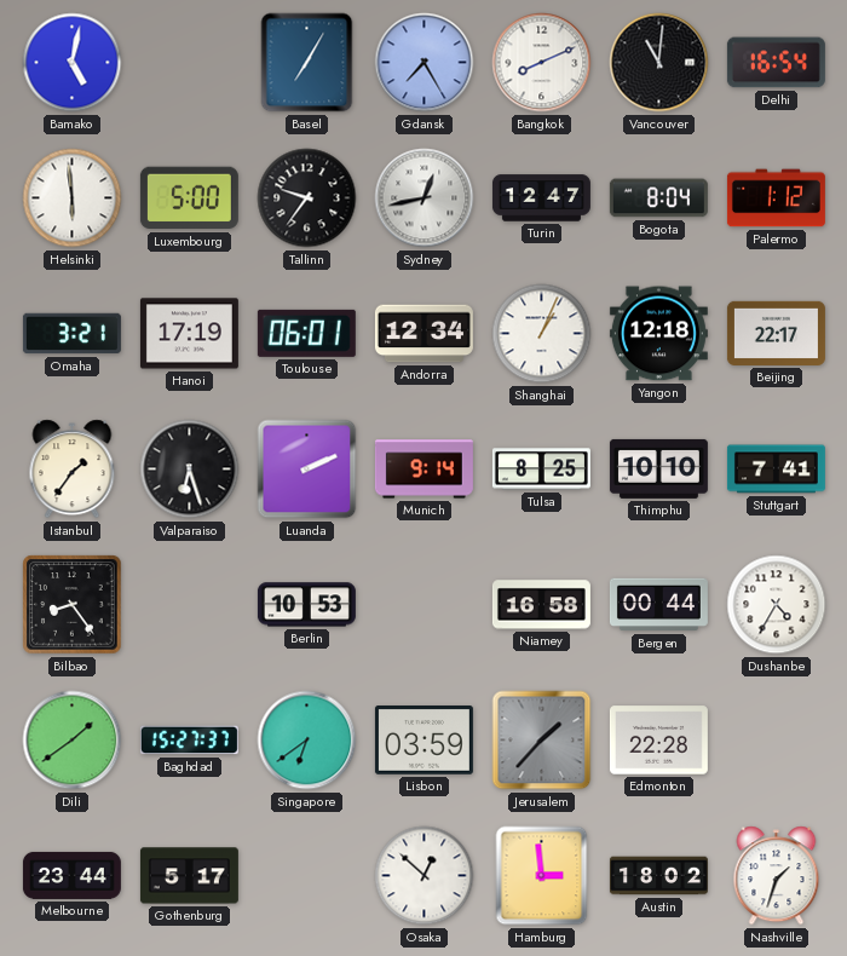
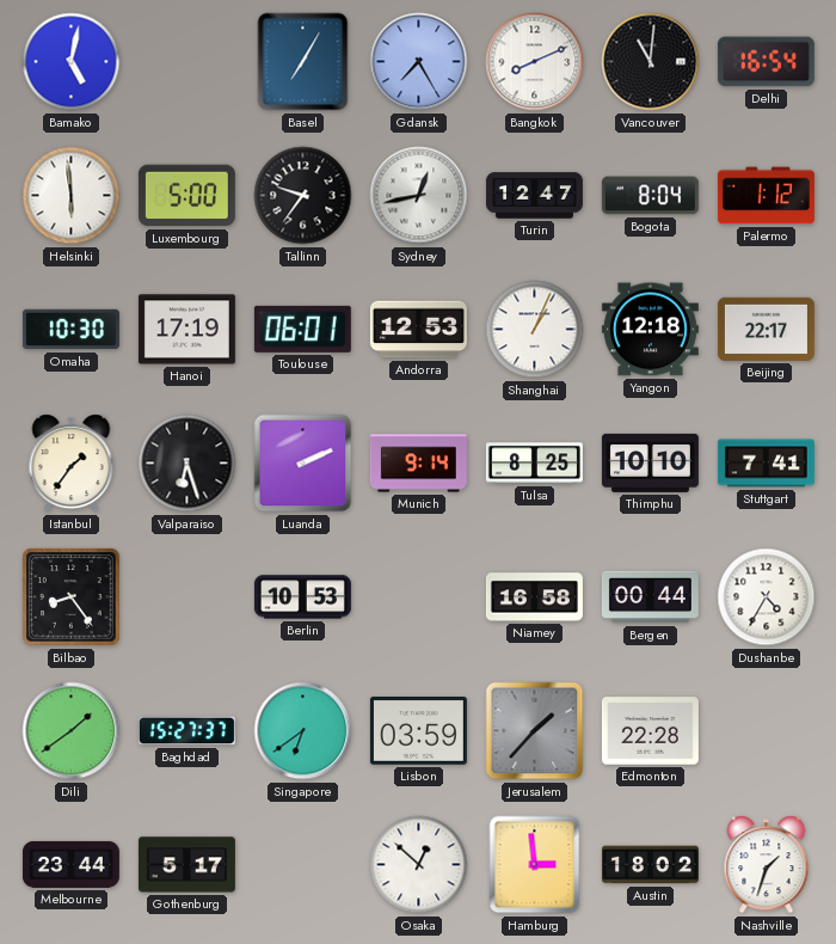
Omaha: 3:21 -> 10:30 (70, 330)
Andorra: 12:34 -> 12:53 (418, 330)
